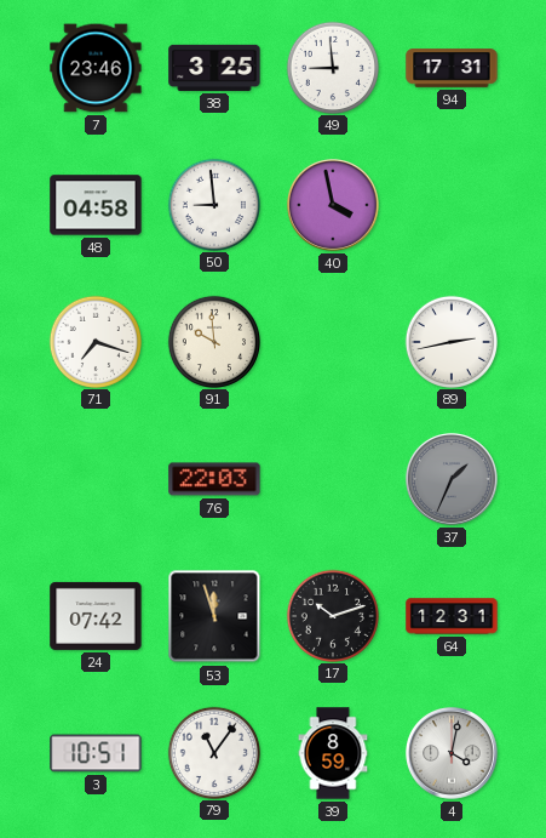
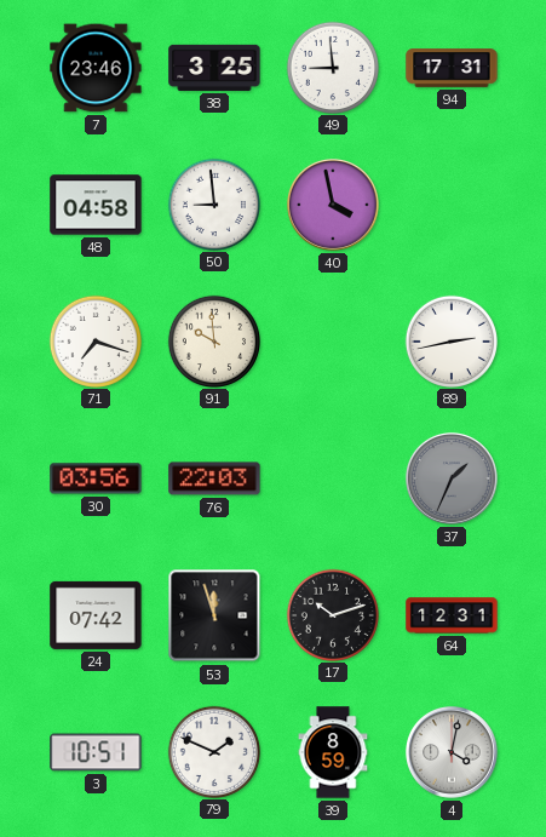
30: none -> 03:56 (96, 478)
79: 11:06 -> 1:49 (213, 751)
